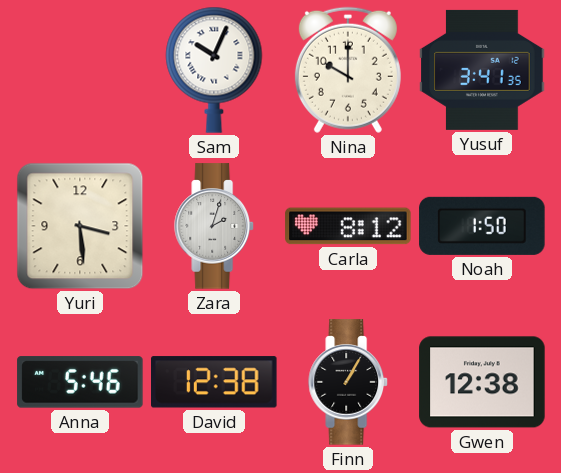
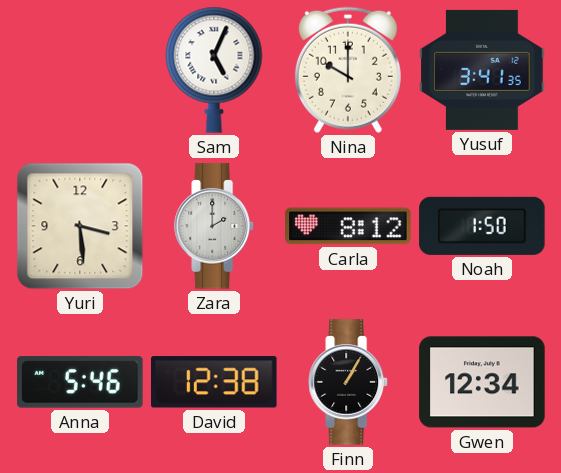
Sam: 10:04 -> 5:04 (214, 70)
Zara: 2:03 -> 2:00 (214, 226)
Gwen: 12:38 -> 12:34 (482, 382)
